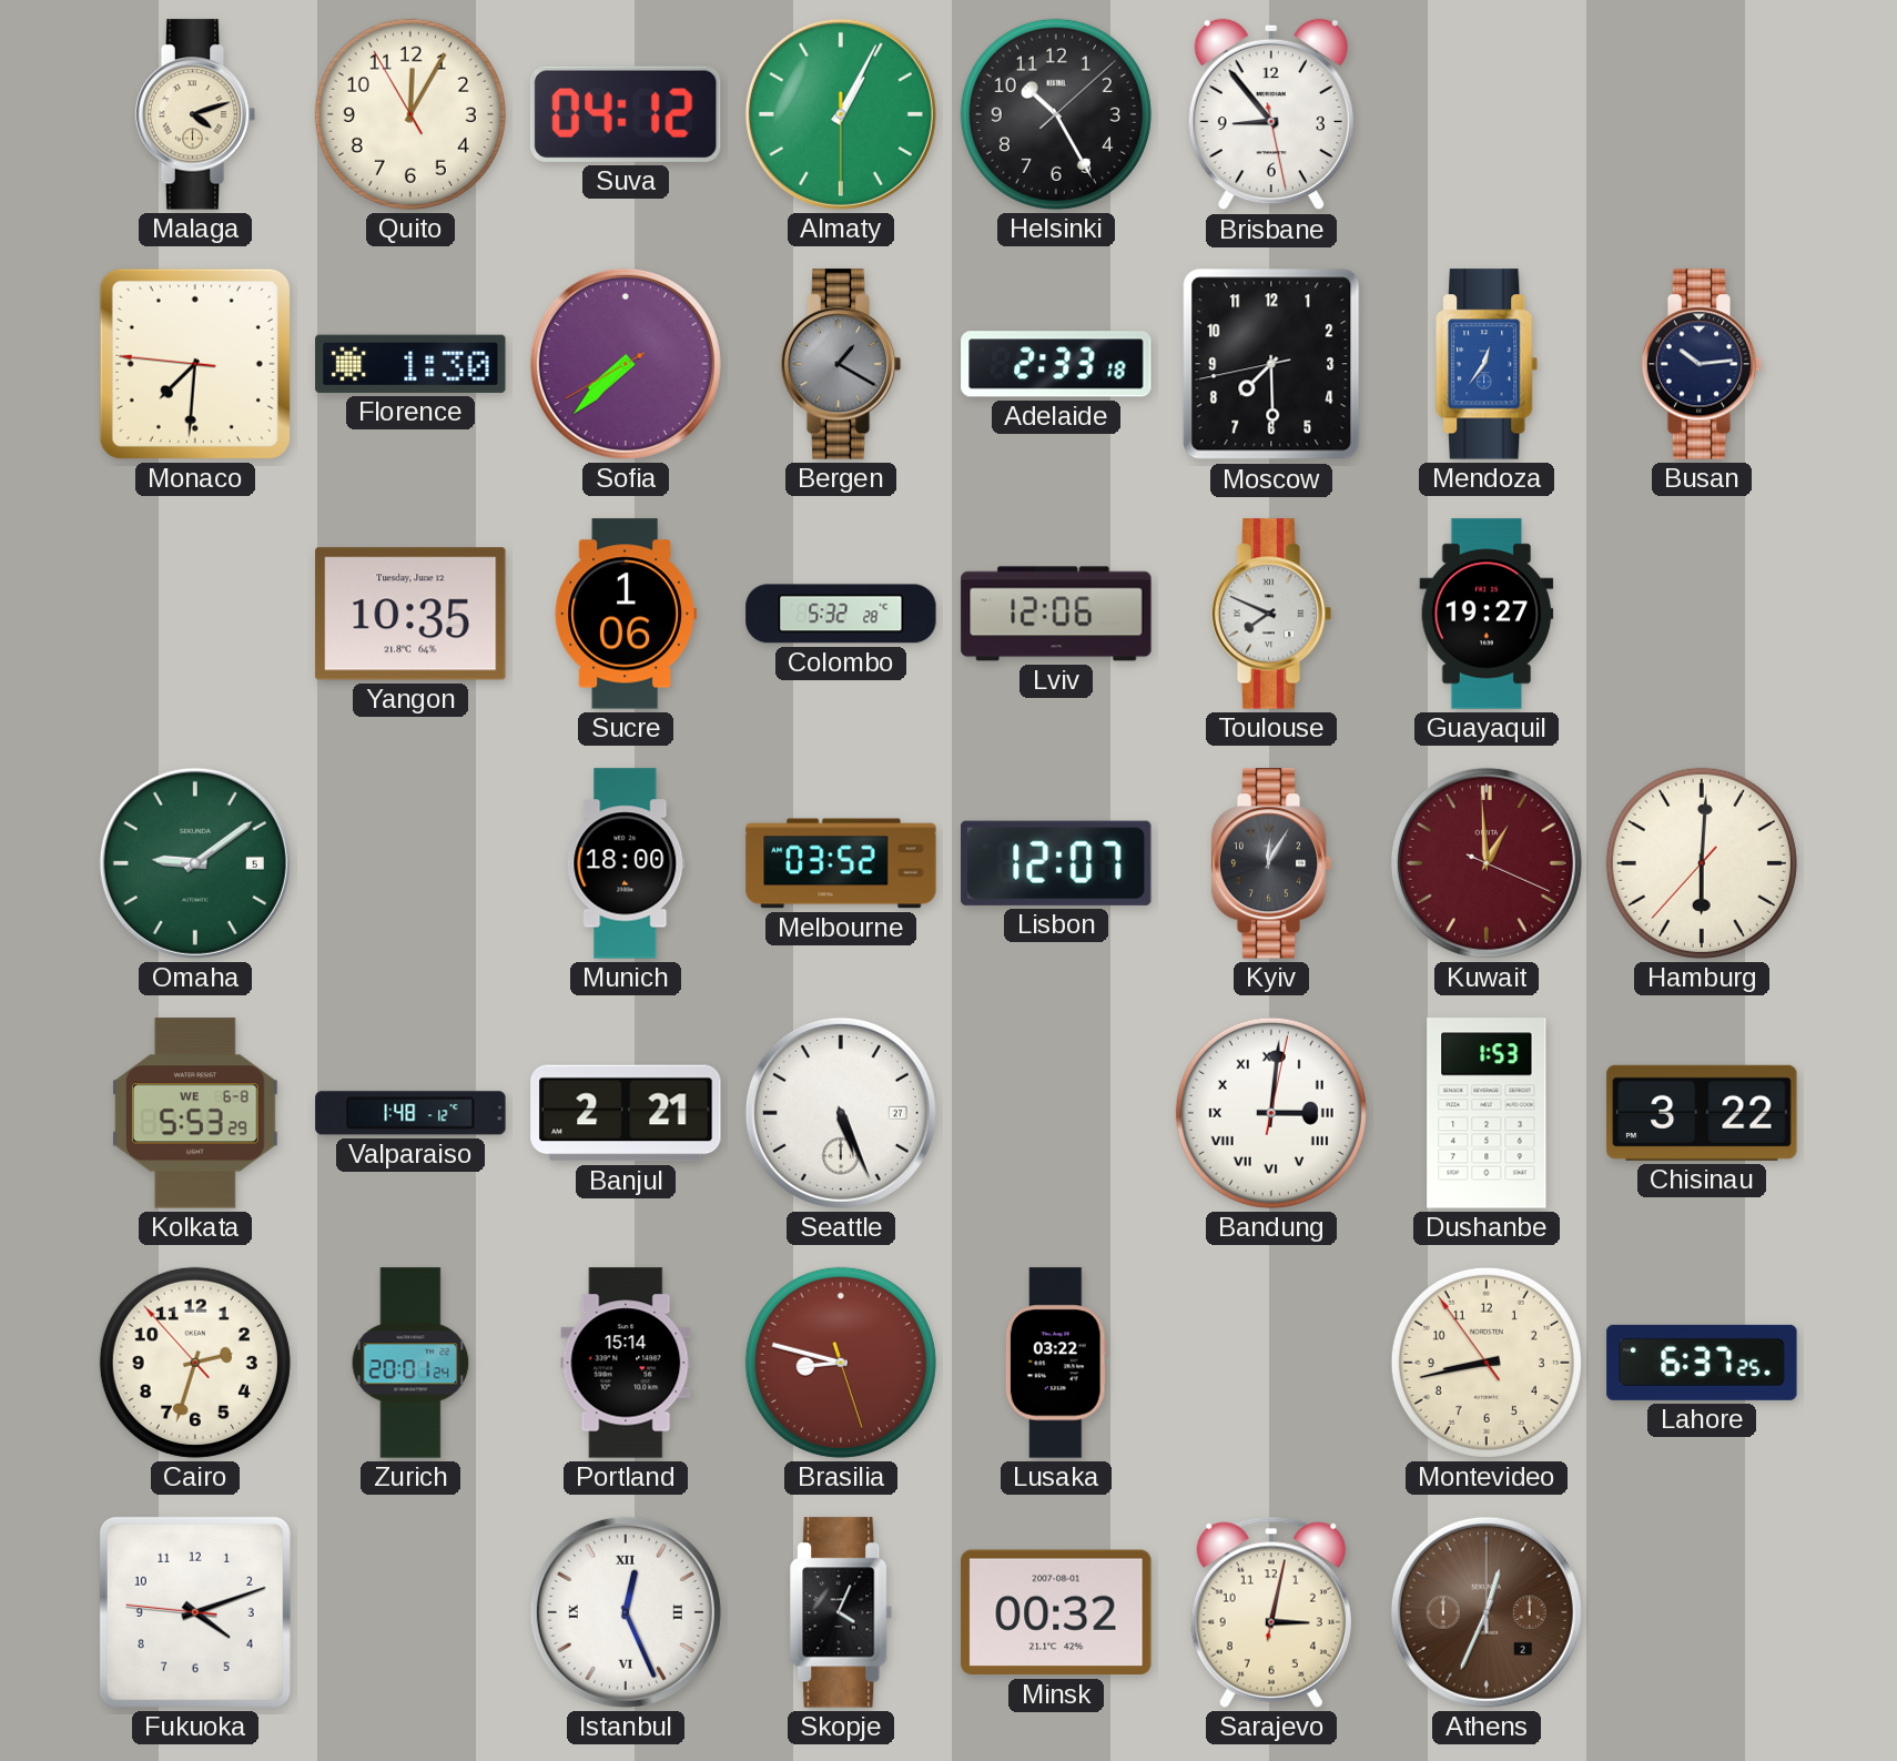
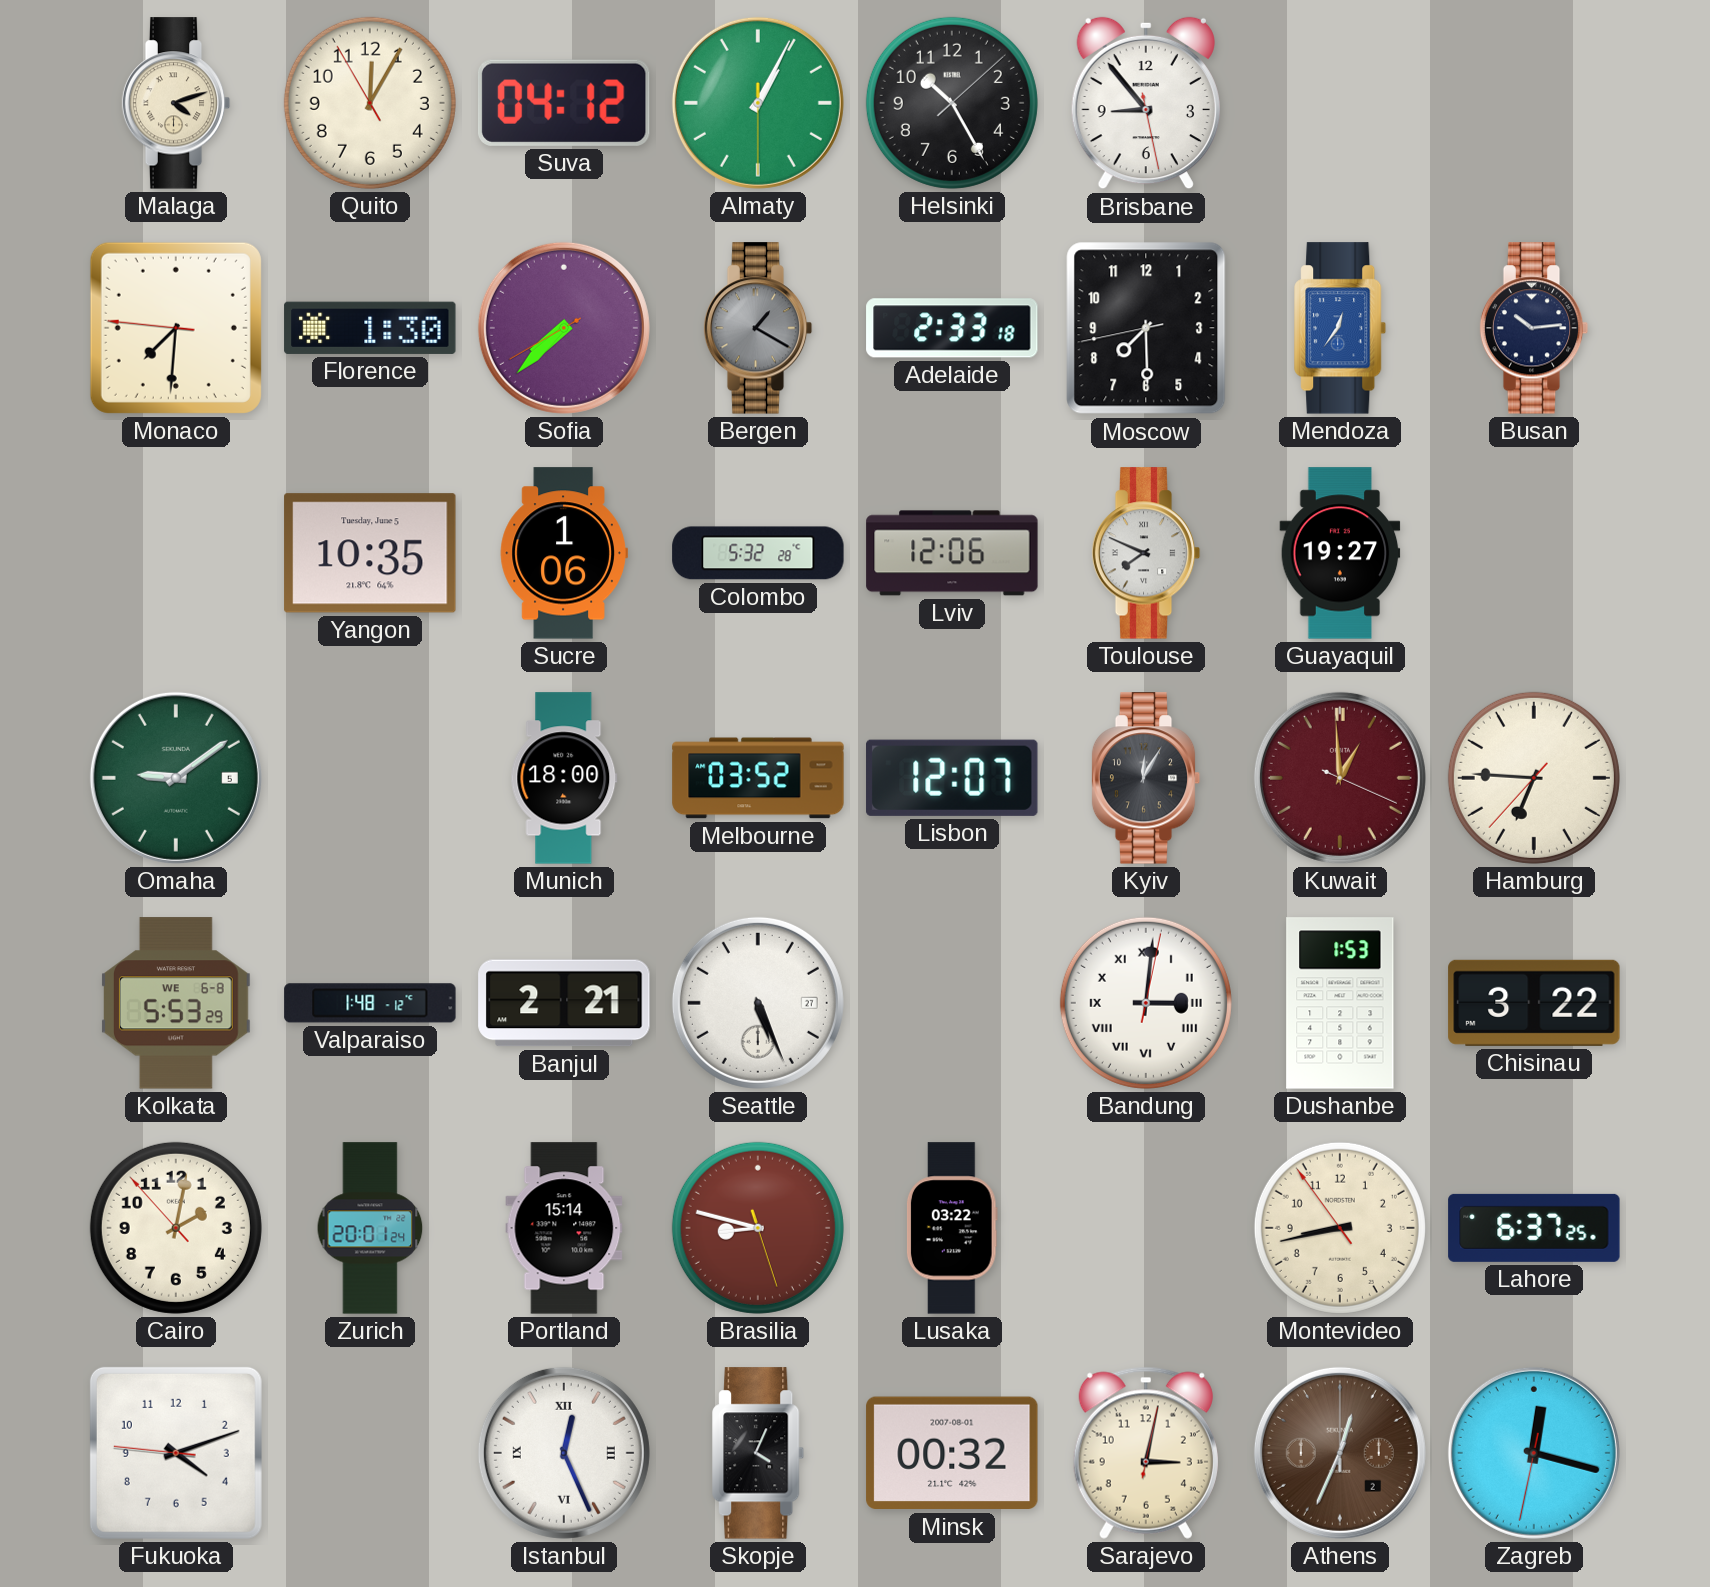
Yangon date: Tuesday, June 12 -> Tuesday, June 5 (370, 553)
Hamburg: 6:00 -> 6:45 (1534, 778)
Cairo: 2:32 -> 2:01 (176, 1228)
Zagreb: none -> 12:17 (1534, 1453)
